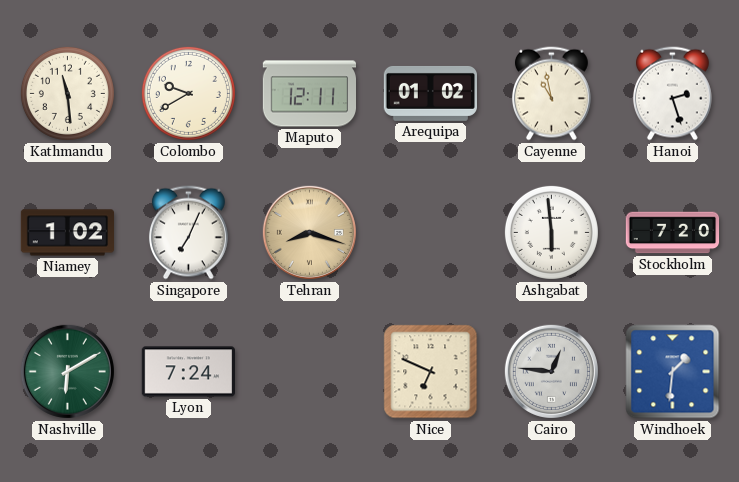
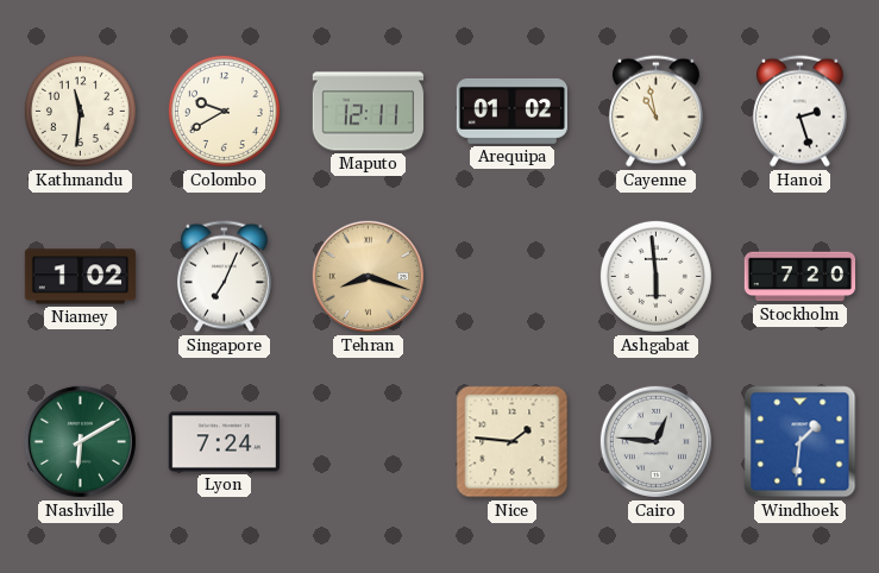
Kathmandu: 11:29 -> 11:31 (80, 111)
Nice: 6:49 -> 1:46 (513, 442)
